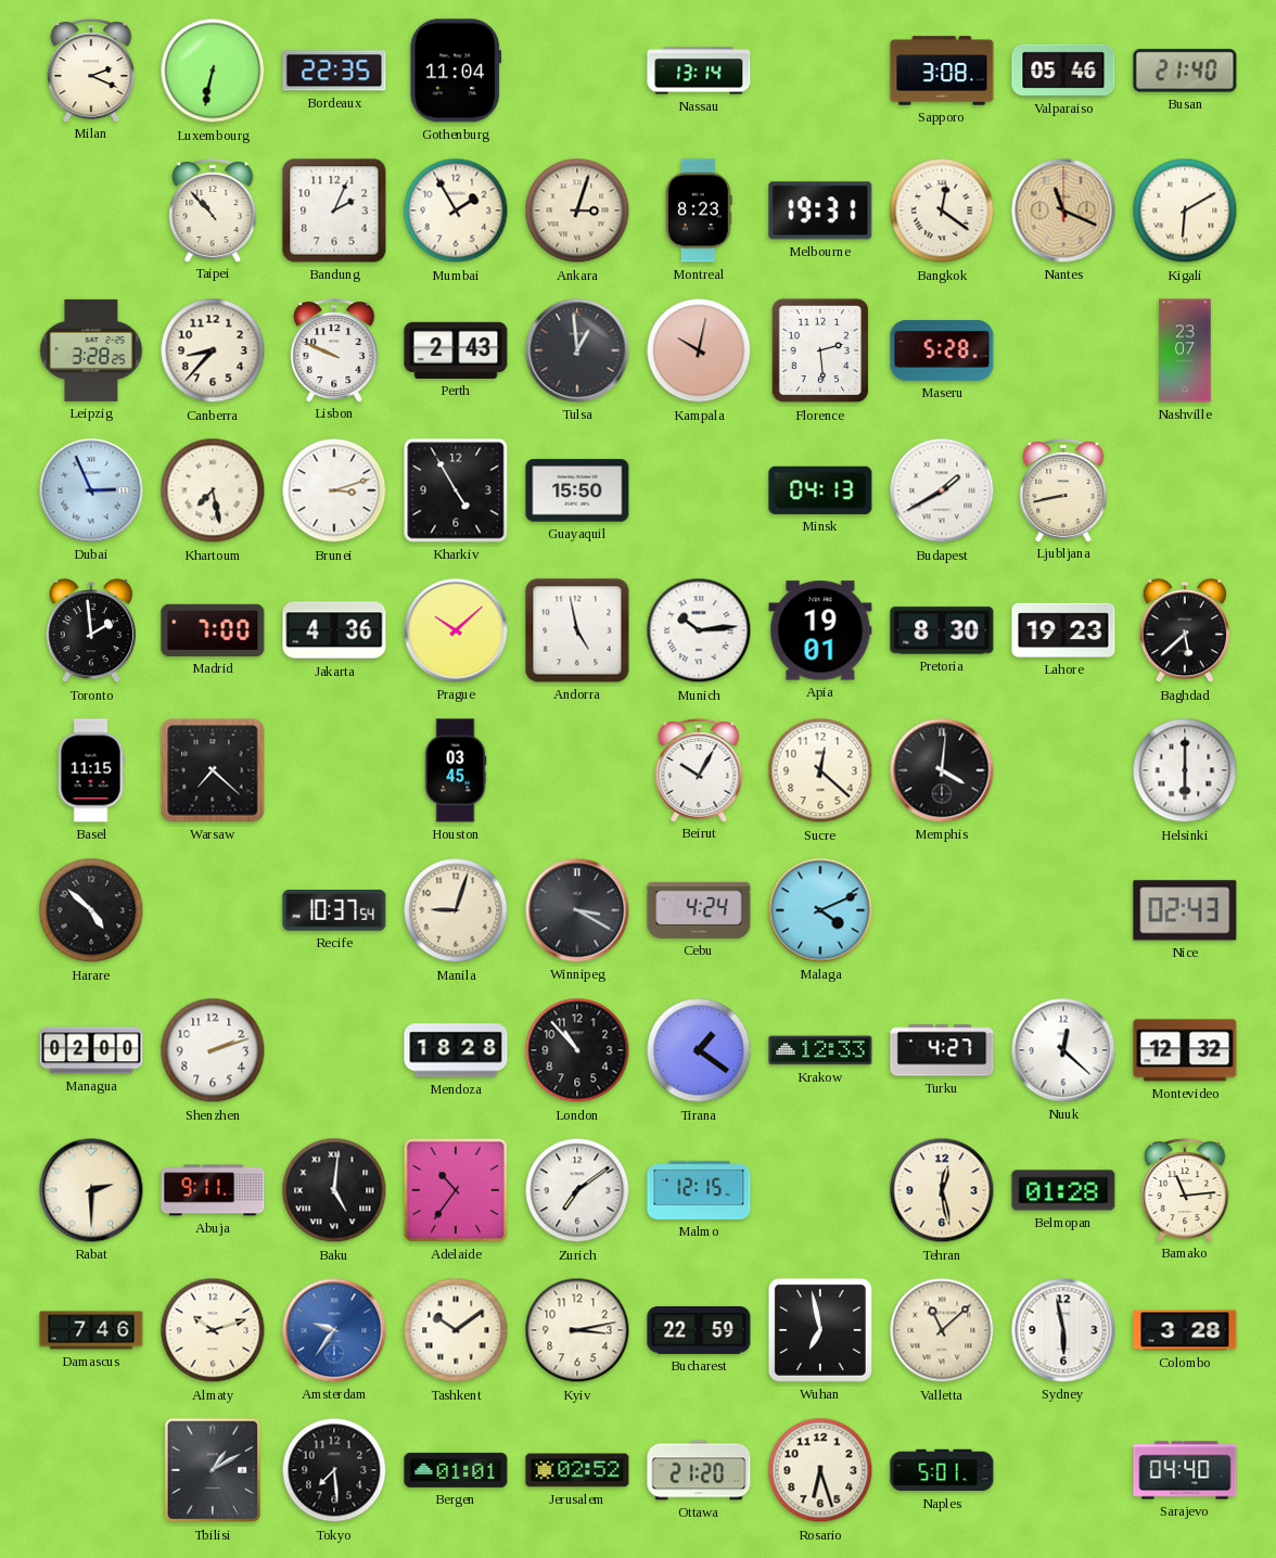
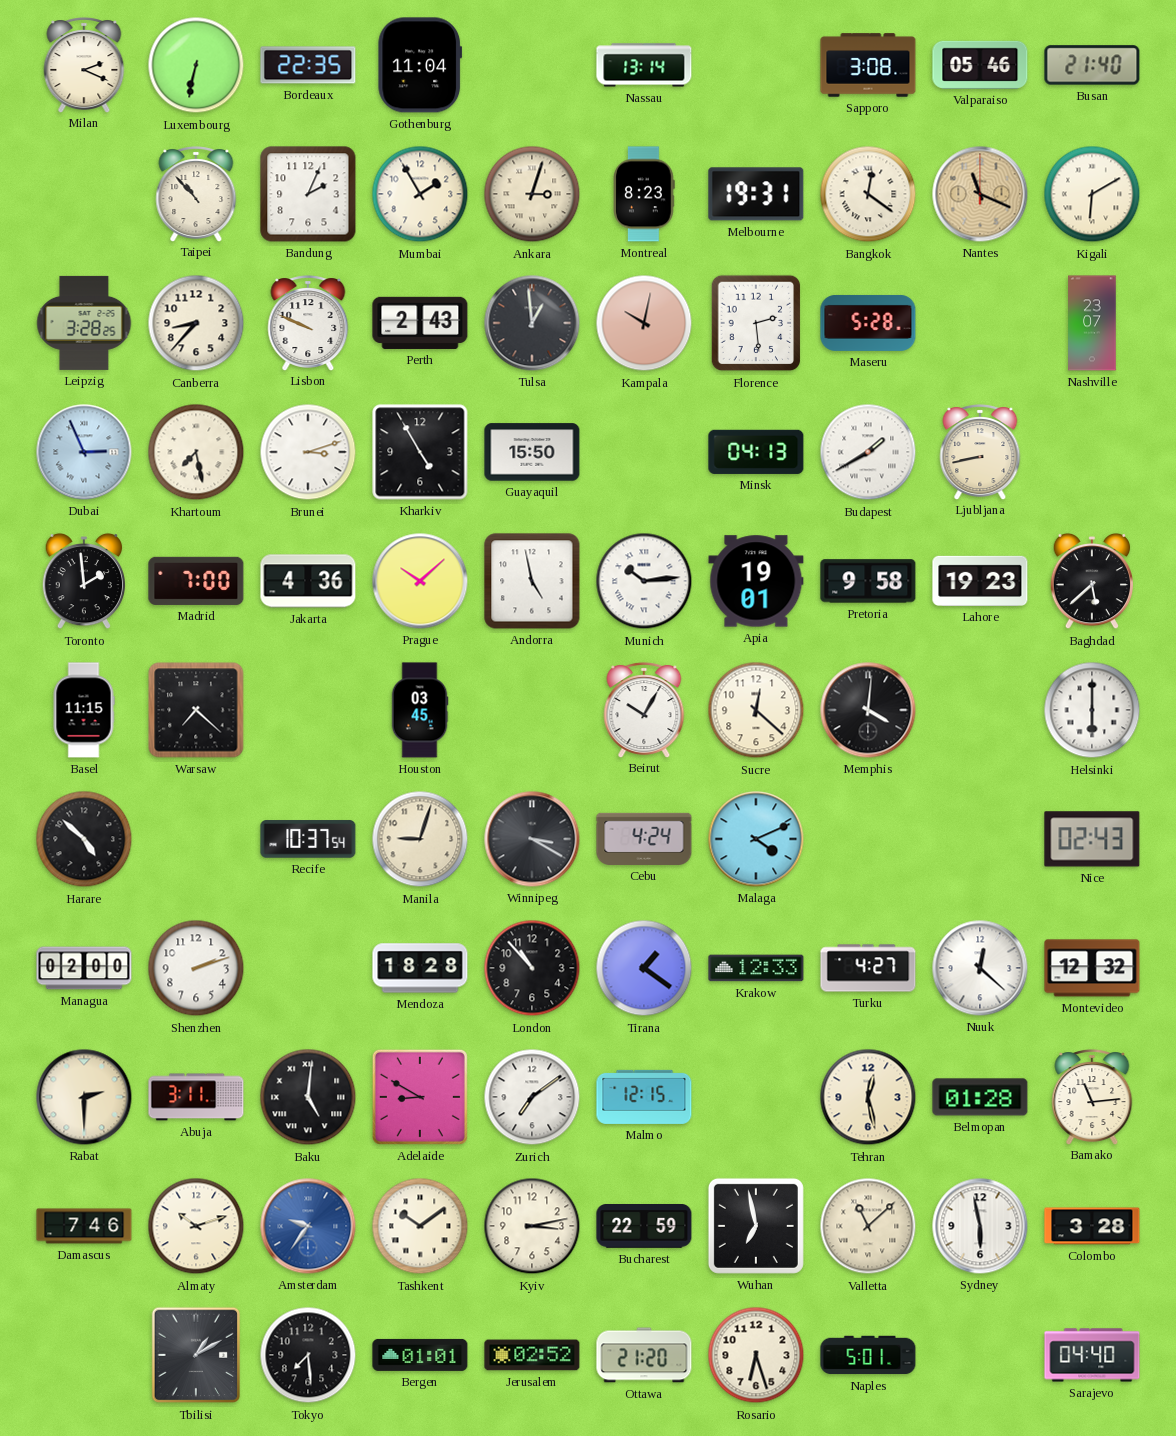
Pretoria: 8:30 -> 9:58 (868, 581)
Abuja: 9:11 -> 3:11 (196, 1097)
Adelaide: 10:36 -> 8:50 (420, 1097)
